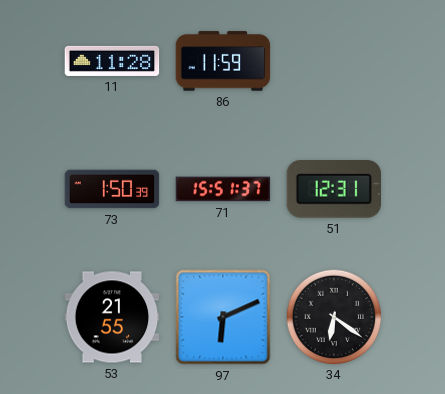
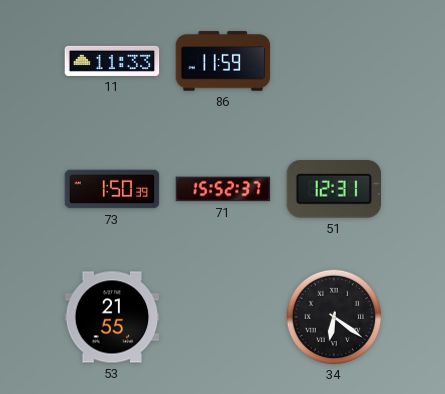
11: 11:28 -> 11:33 (112, 61)
71: 15:51 -> 15:52 (223, 189)
97: 6:11 -> none (223, 317)
